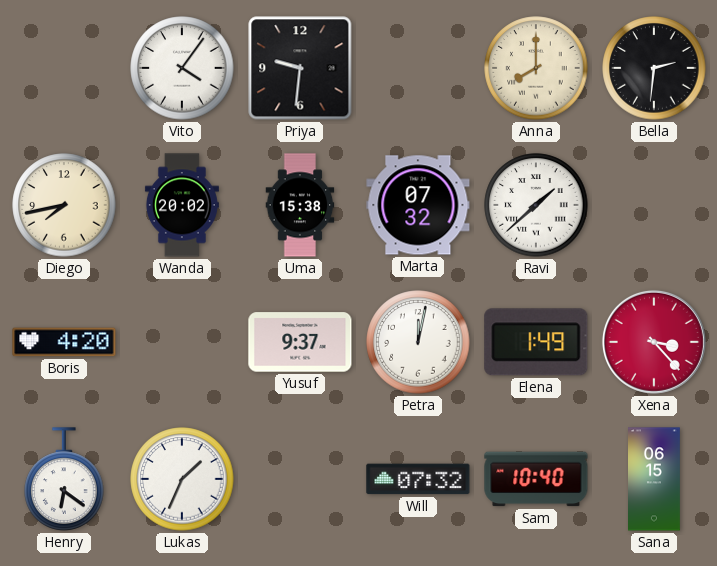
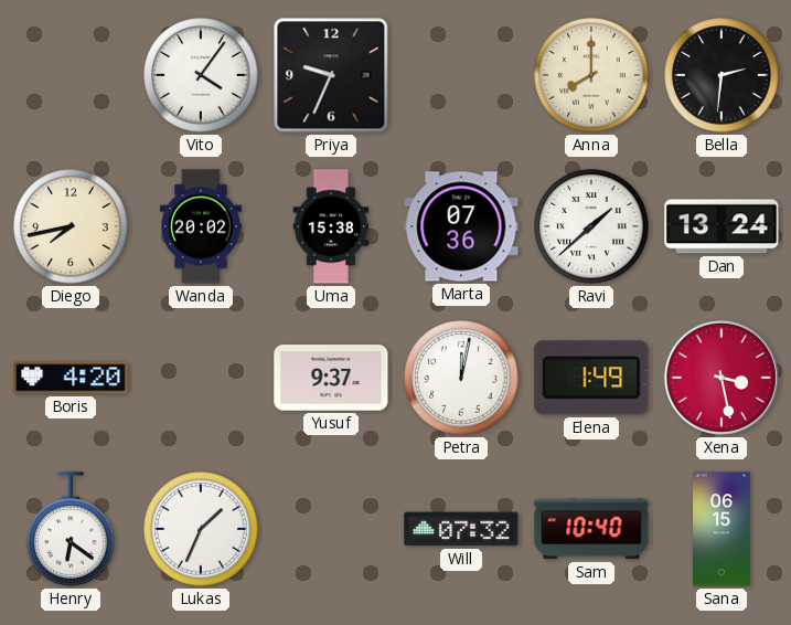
Priya: 9:31 -> 9:34 (331, 75)
Marta: 07:32 -> 07:36 (461, 226)
Dan: none -> 13:24 (721, 226)
Xena: 3:23 -> 3:28 (721, 378)
